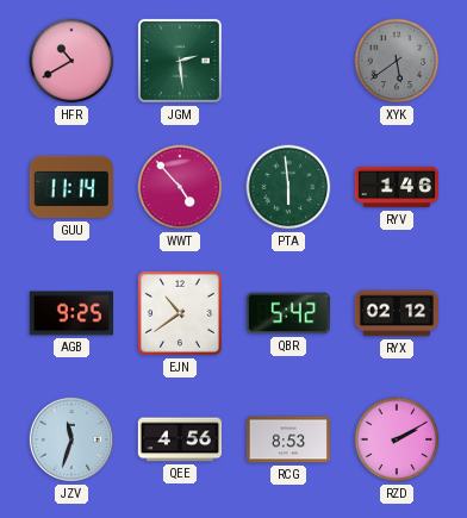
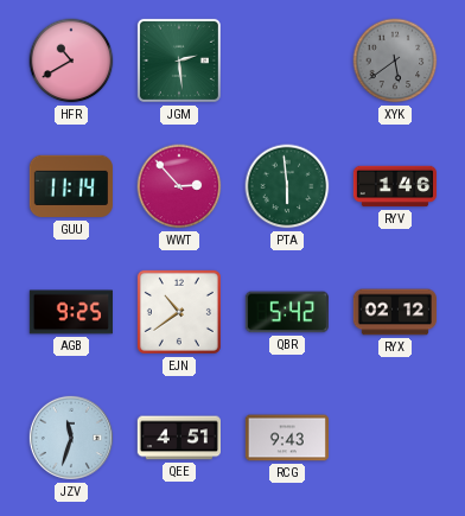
WWT: 4:53 -> 2:53 (179, 186)
QEE: 4:56 -> 4:51 (179, 438)
RCG: 8:53 -> 9:43 (286, 438)
RZD: 2:10 -> none (397, 439)
